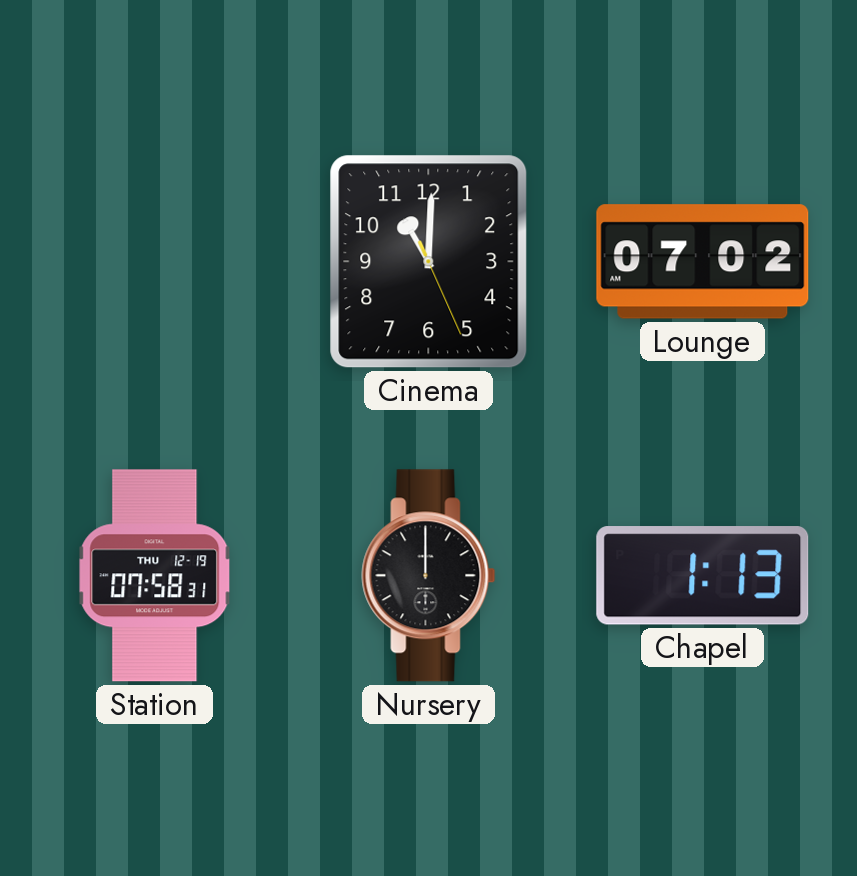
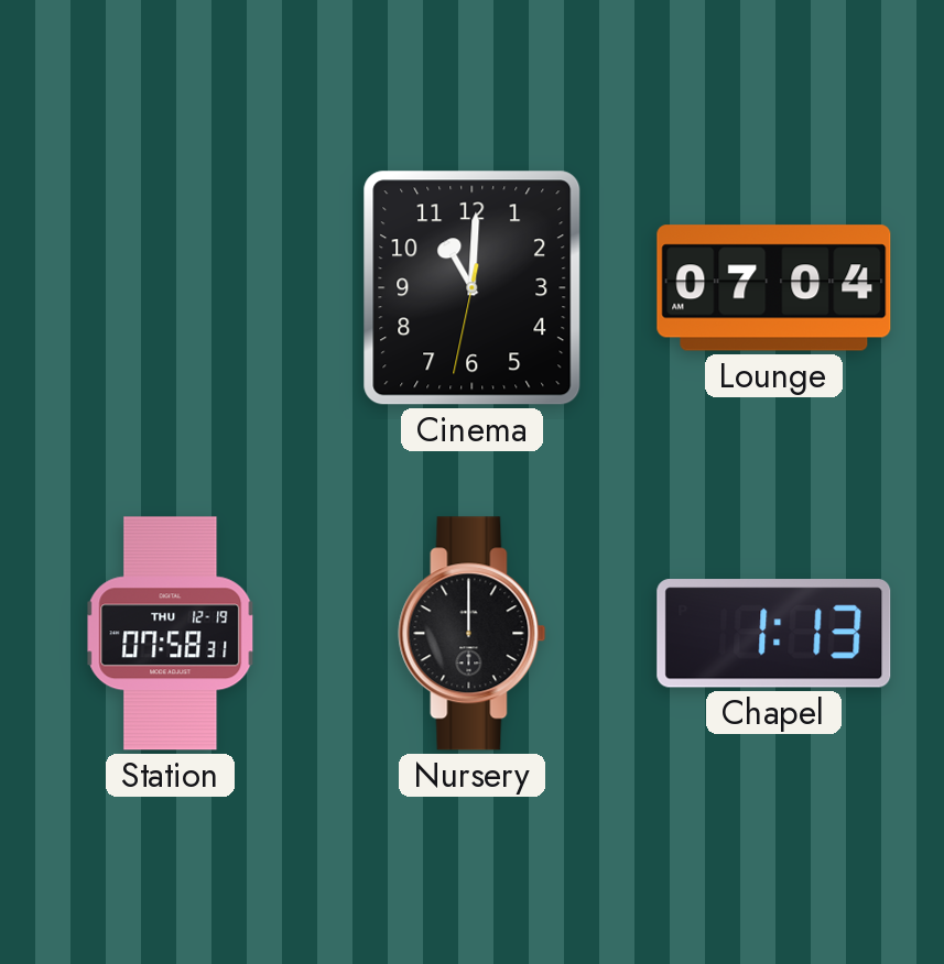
Cinema: 11:00:26 -> 11:00:32 (473, 288)
Lounge: 07:02 -> 07:04 (774, 288)
